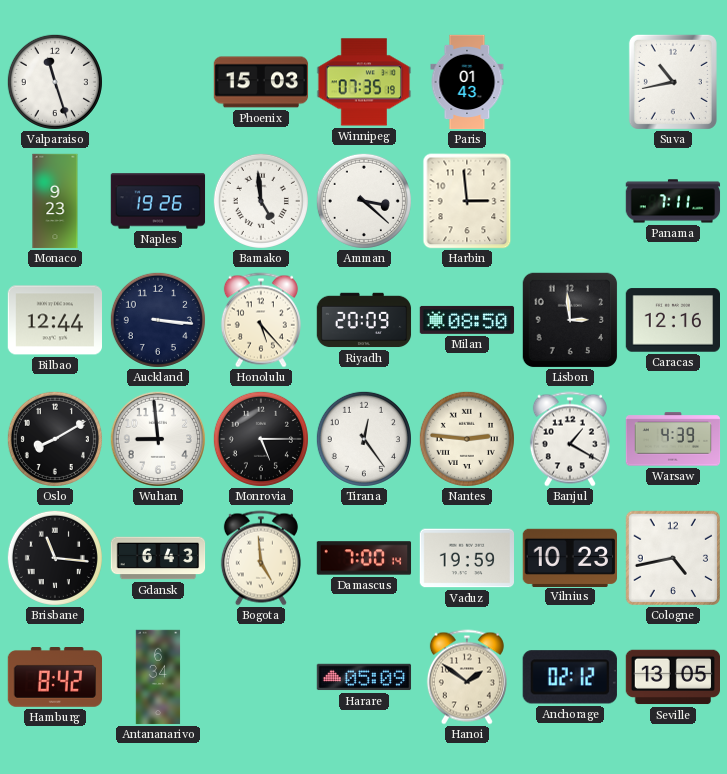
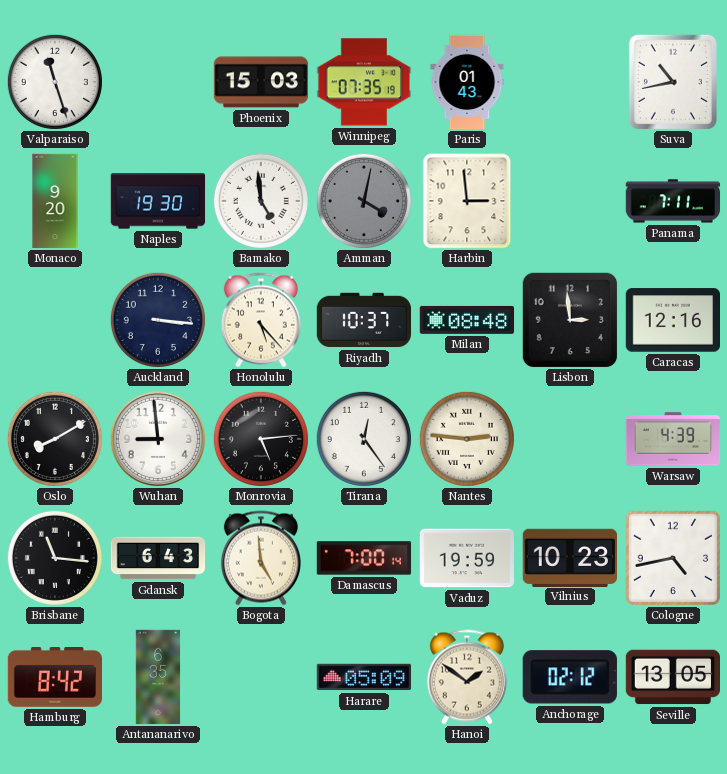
Monaco: 9:23 -> 9:20 (55, 201)
Naples: 19:26 -> 19:30 (158, 201)
Amman: 3:22 -> 4:02 (364, 201)
Amman dial: white -> grey (364, 201)
Bilbao: 12:44 -> none (55, 320)
Riyadh: 20:09 -> 10:37 (364, 320)
Milan: 08:50 -> 08:48 (467, 320)
Monrovia: 5:15 -> 5:14 (261, 439)
Banjul: 1:20 -> none (570, 439)
Antananarivo: 6:34 -> 6:35 (158, 677)
